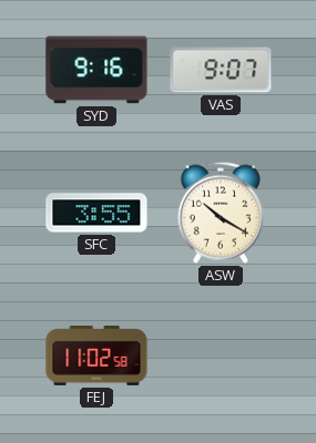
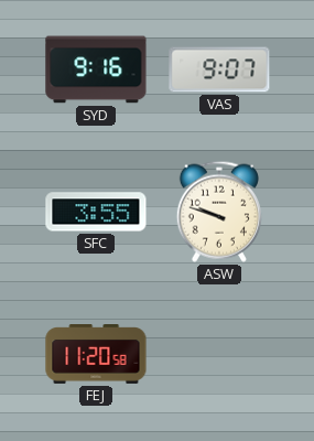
ASW: 10:20 -> 9:48 (219, 212)
FEJ: 11:02 -> 11:20 (96, 355)
